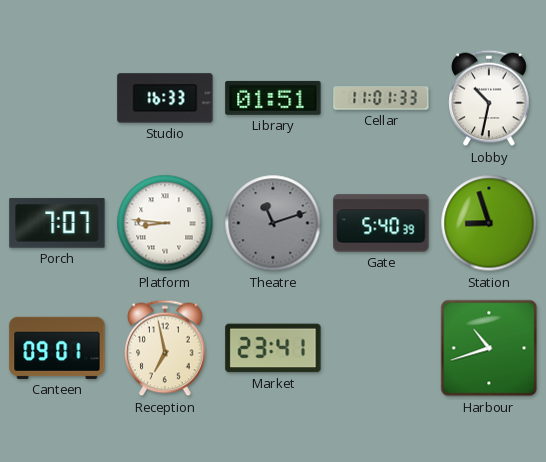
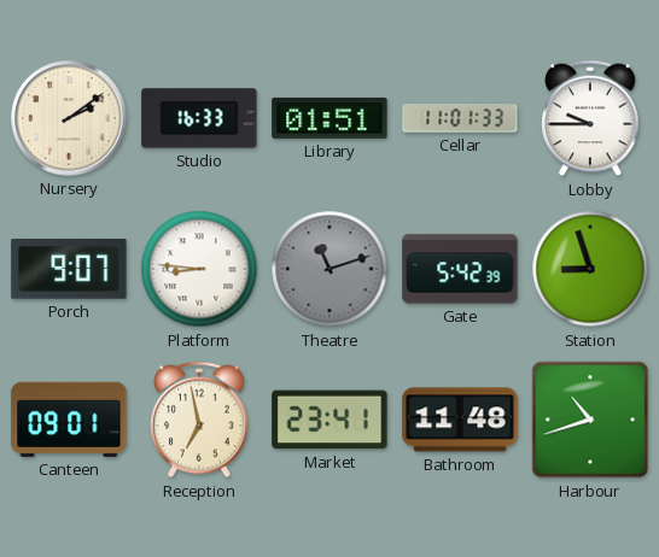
Nursery: none -> 2:09 (69, 118)
Lobby: 10:32 -> 9:45 (590, 118)
Porch: 7:07 -> 9:07 (69, 269)
Gate: 5:40 -> 5:42 (460, 269)
Bathroom: none -> 11:48 (460, 420)
